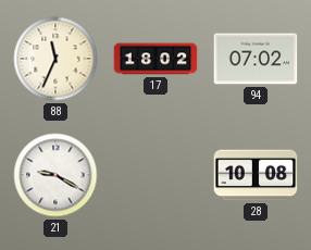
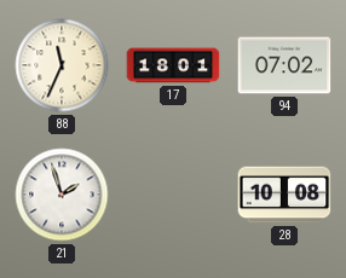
17: 18:02 -> 18:01 (173, 65)
21: 9:20 -> 1:57 (62, 195)
